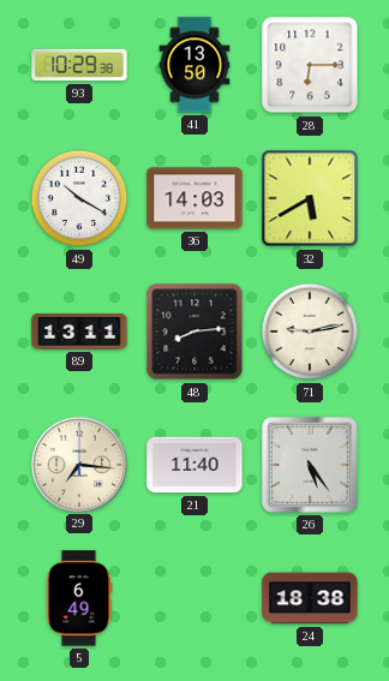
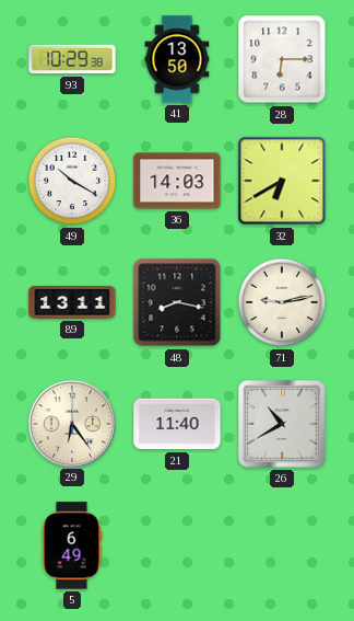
32: 5:40 -> 6:40 (282, 181)
48: 8:14 -> 8:17 (177, 302)
29: 7:16 -> 6:24 (71, 423)
26: 5:24 -> 10:40 (282, 424)
24: 18:38 -> none (310, 598)
